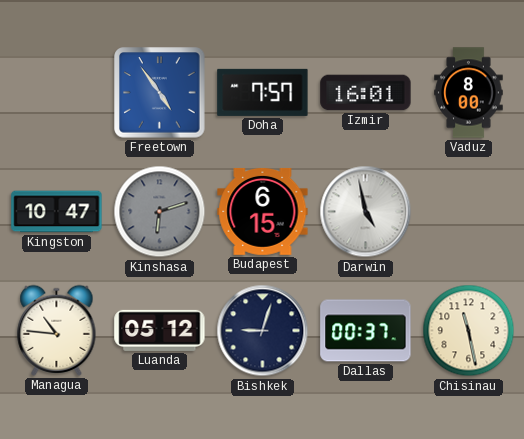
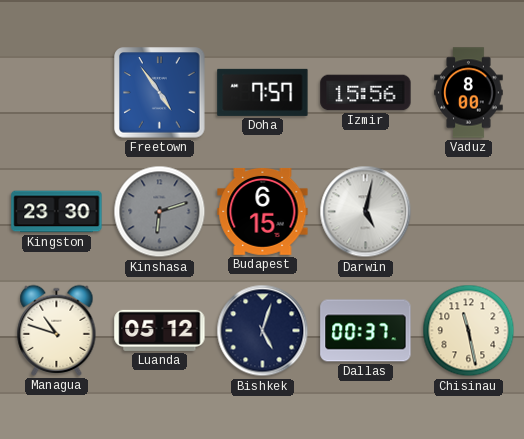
Izmir: 16:01 -> 15:56 (366, 93)
Kingston: 10:47 -> 23:30 (57, 212)
Darwin: 4:58 -> 5:02 (366, 212)
Managua: 10:46 -> 10:48 (57, 330)
Bishkek: 9:03 -> 5:03 (263, 331)
